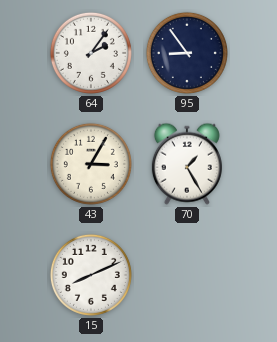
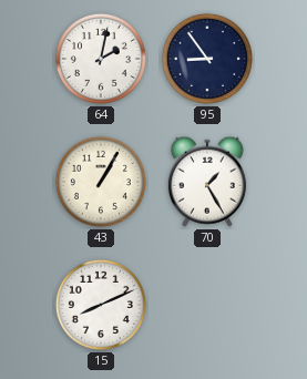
64: 2:06 -> 2:02 (101, 59)
43: 3:05 -> 1:05 (101, 182)
